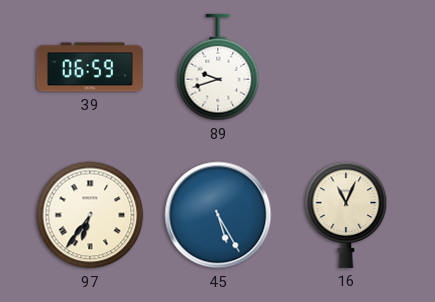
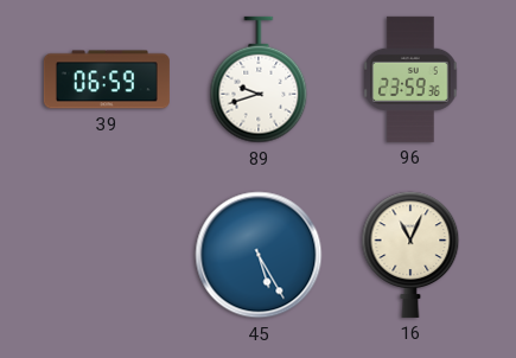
96: none -> 23:59 (410, 79)
97: 6:36 -> none (90, 215)
